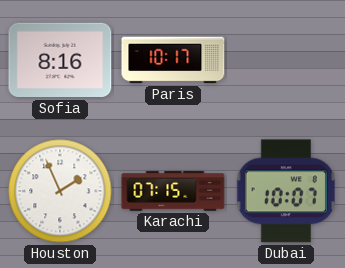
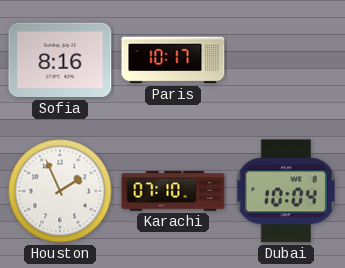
Karachi: 07:15 -> 07:10 (173, 191)
Dubai: 10:07 -> 10:04 (286, 191)
